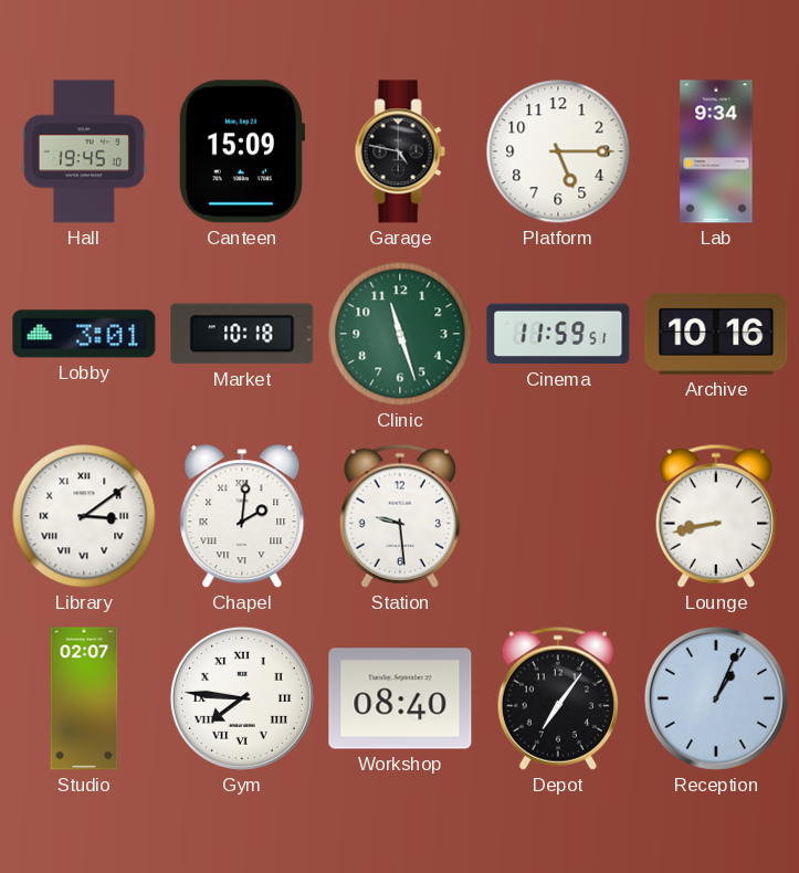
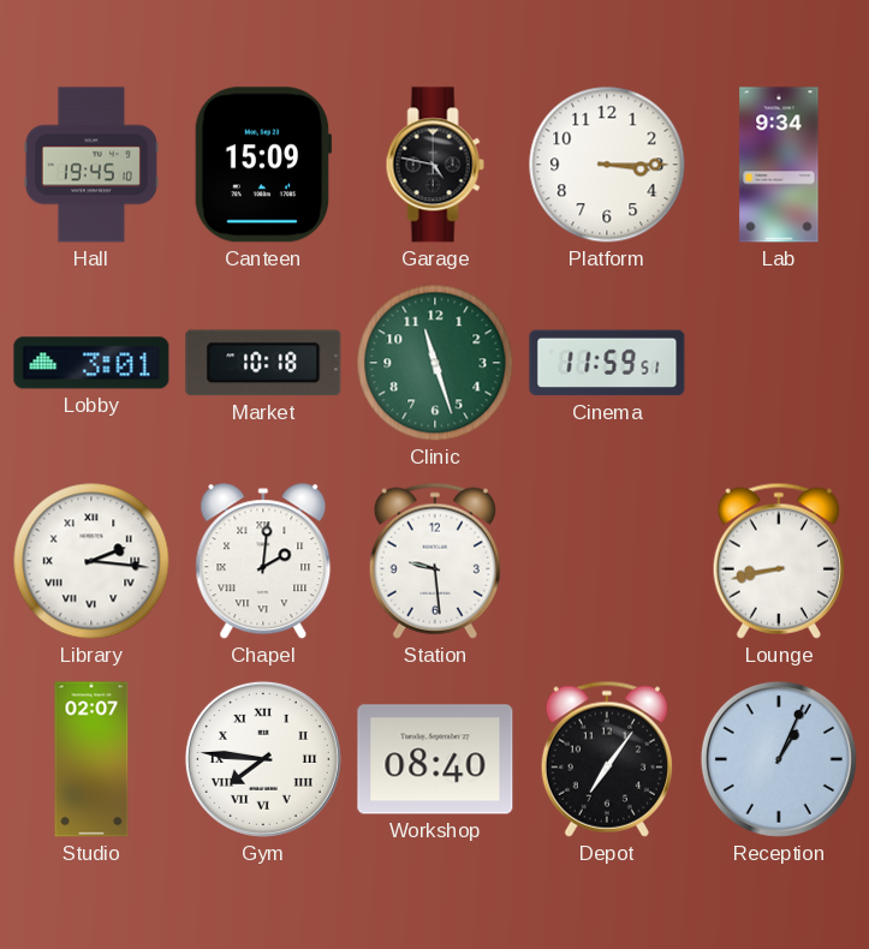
Platform: 5:15 -> 3:15 (607, 165)
Archive: 10:16 -> none (716, 334)
Library: 3:09 -> 2:16 (91, 561)
